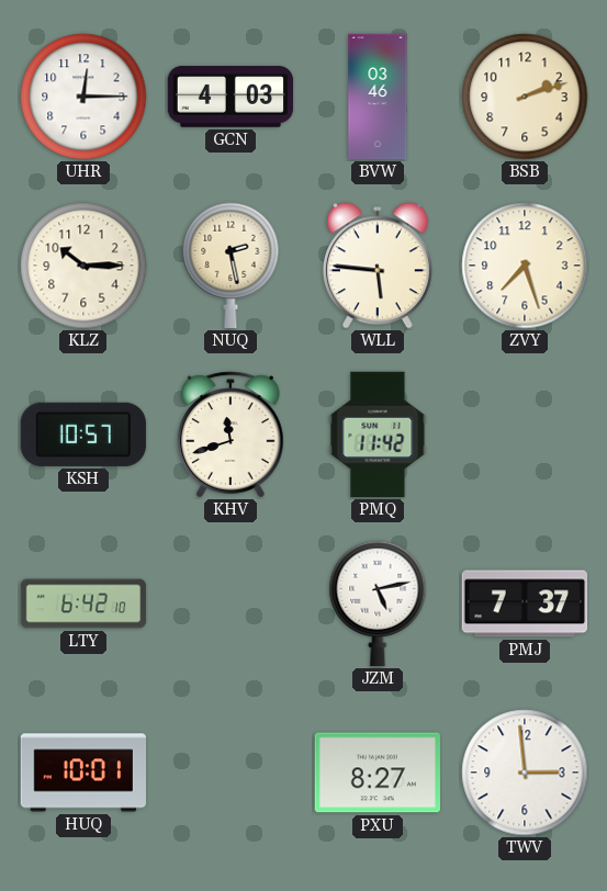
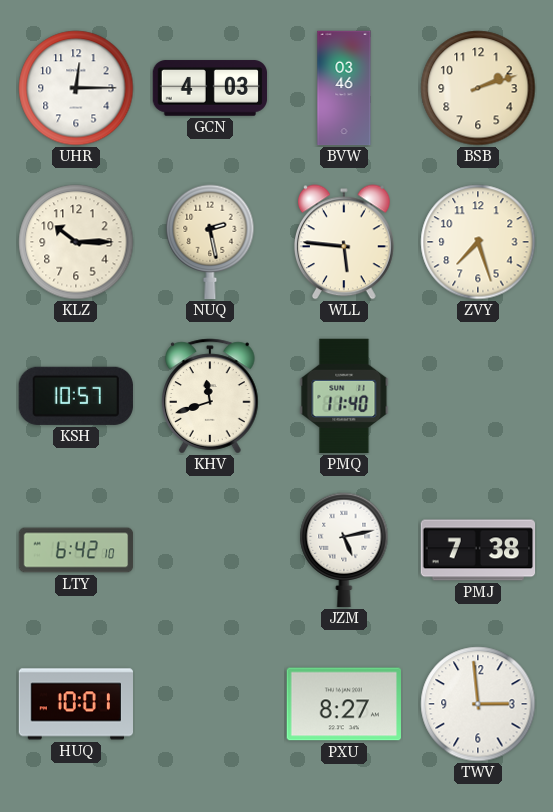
PMQ: 11:42 -> 11:40 (344, 396)
PMJ: 7:37 -> 7:38 (478, 550)
